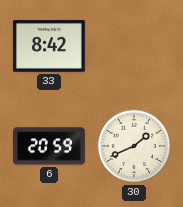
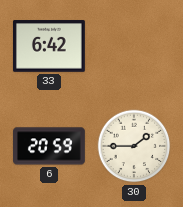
33: 8:42 -> 6:42 (50, 46)
30: 1:41 -> 1:45 (134, 146)
